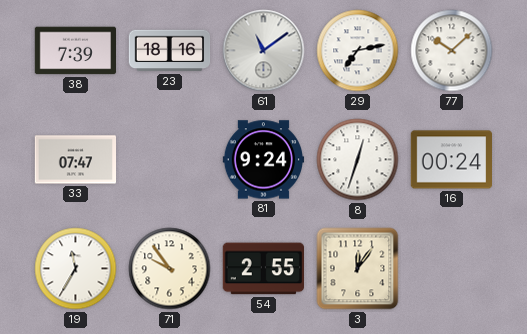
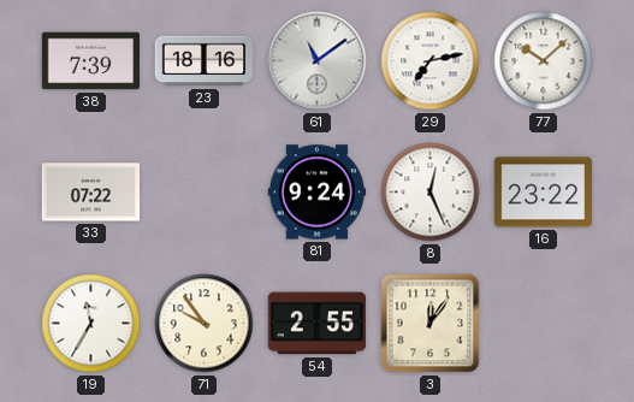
33: 07:47 -> 07:22 (91, 193)
8: 12:33 -> 12:26 (431, 193)
16: 00:24 -> 23:22 (543, 193)
